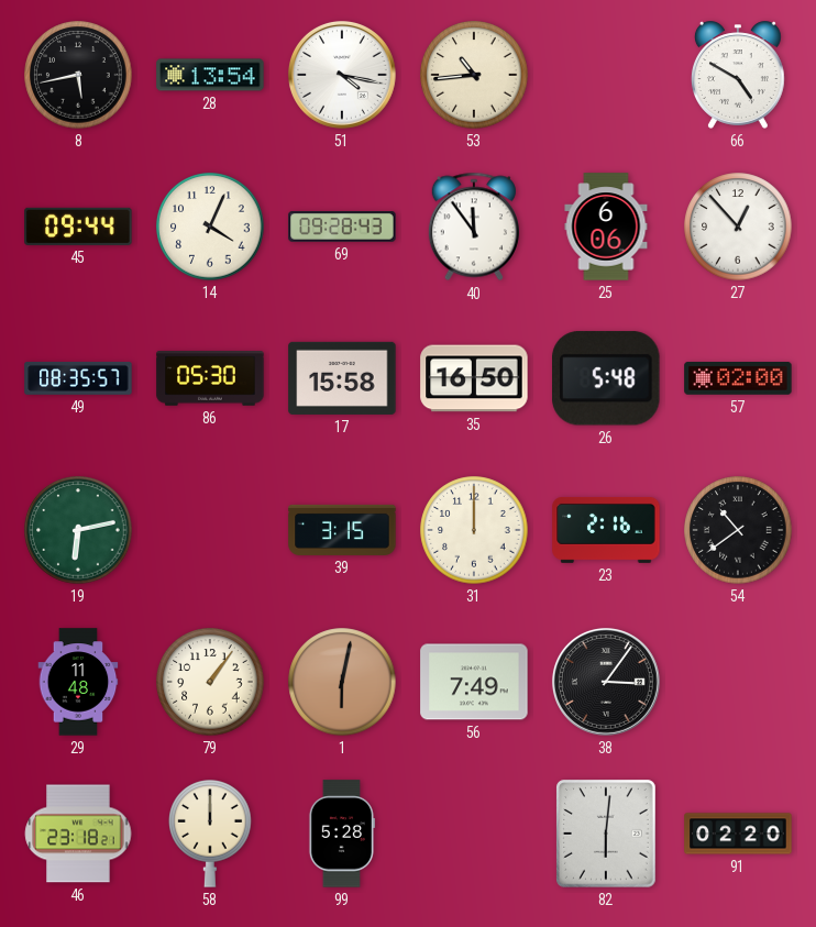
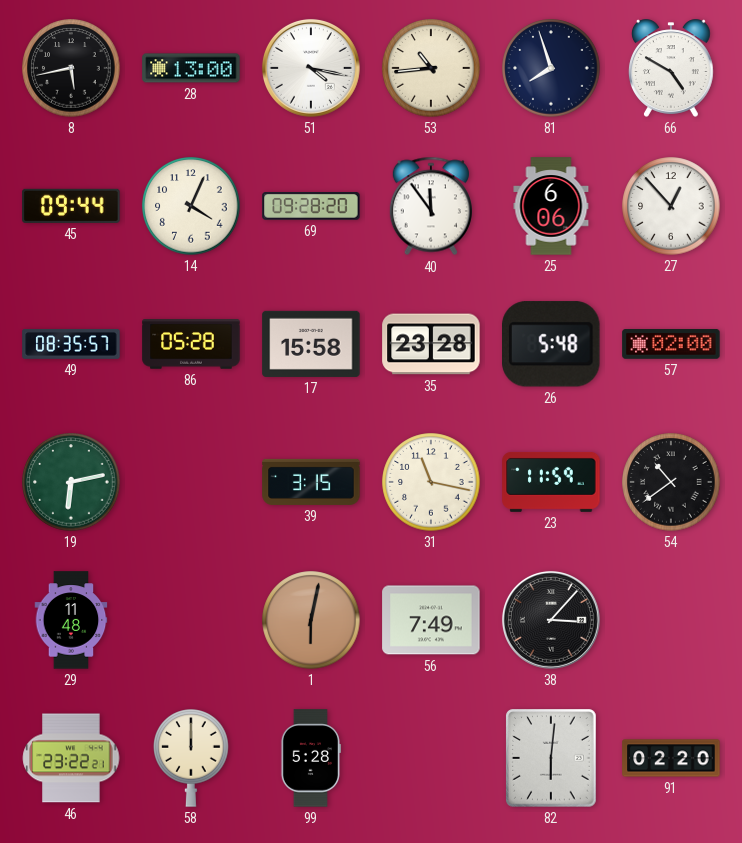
28: 13:54 -> 13:00 (191, 68)
81: none -> 7:57 (551, 68)
69: 09:28:43 -> 09:28:20 (311, 206)
86: 05:30 -> 05:28 (191, 344)
35: 16:50 -> 23:28 (431, 344)
31: 12:00 -> 11:17 (431, 482)
23: 2:16 -> 11:59 (551, 482)
79: 1:06 -> none (210, 682)
38: 3:06 -> 3:07 (551, 620)
46: 23:18 -> 23:22 (71, 758)
